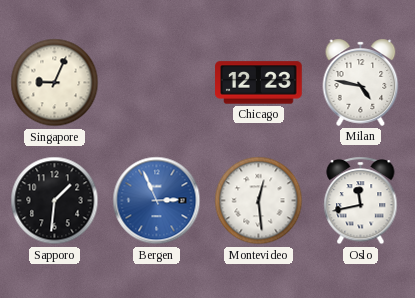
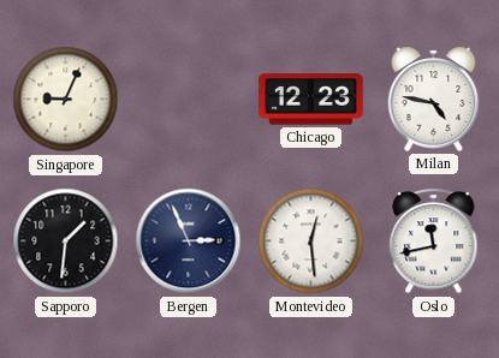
Bergen dial: blue -> navy (189, 241)
